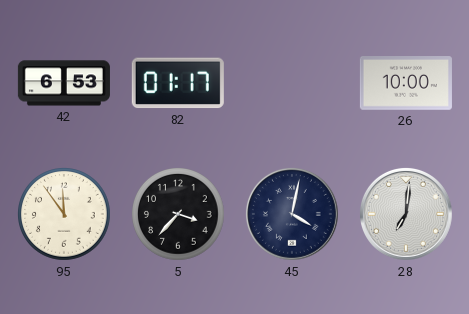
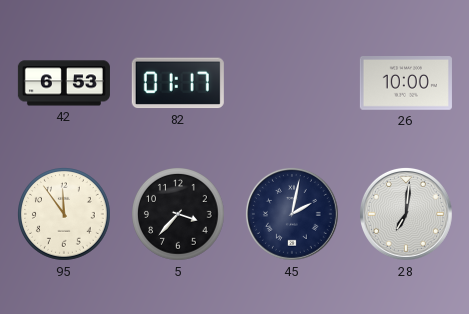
45: 4:02 -> 2:02 (292, 214)
